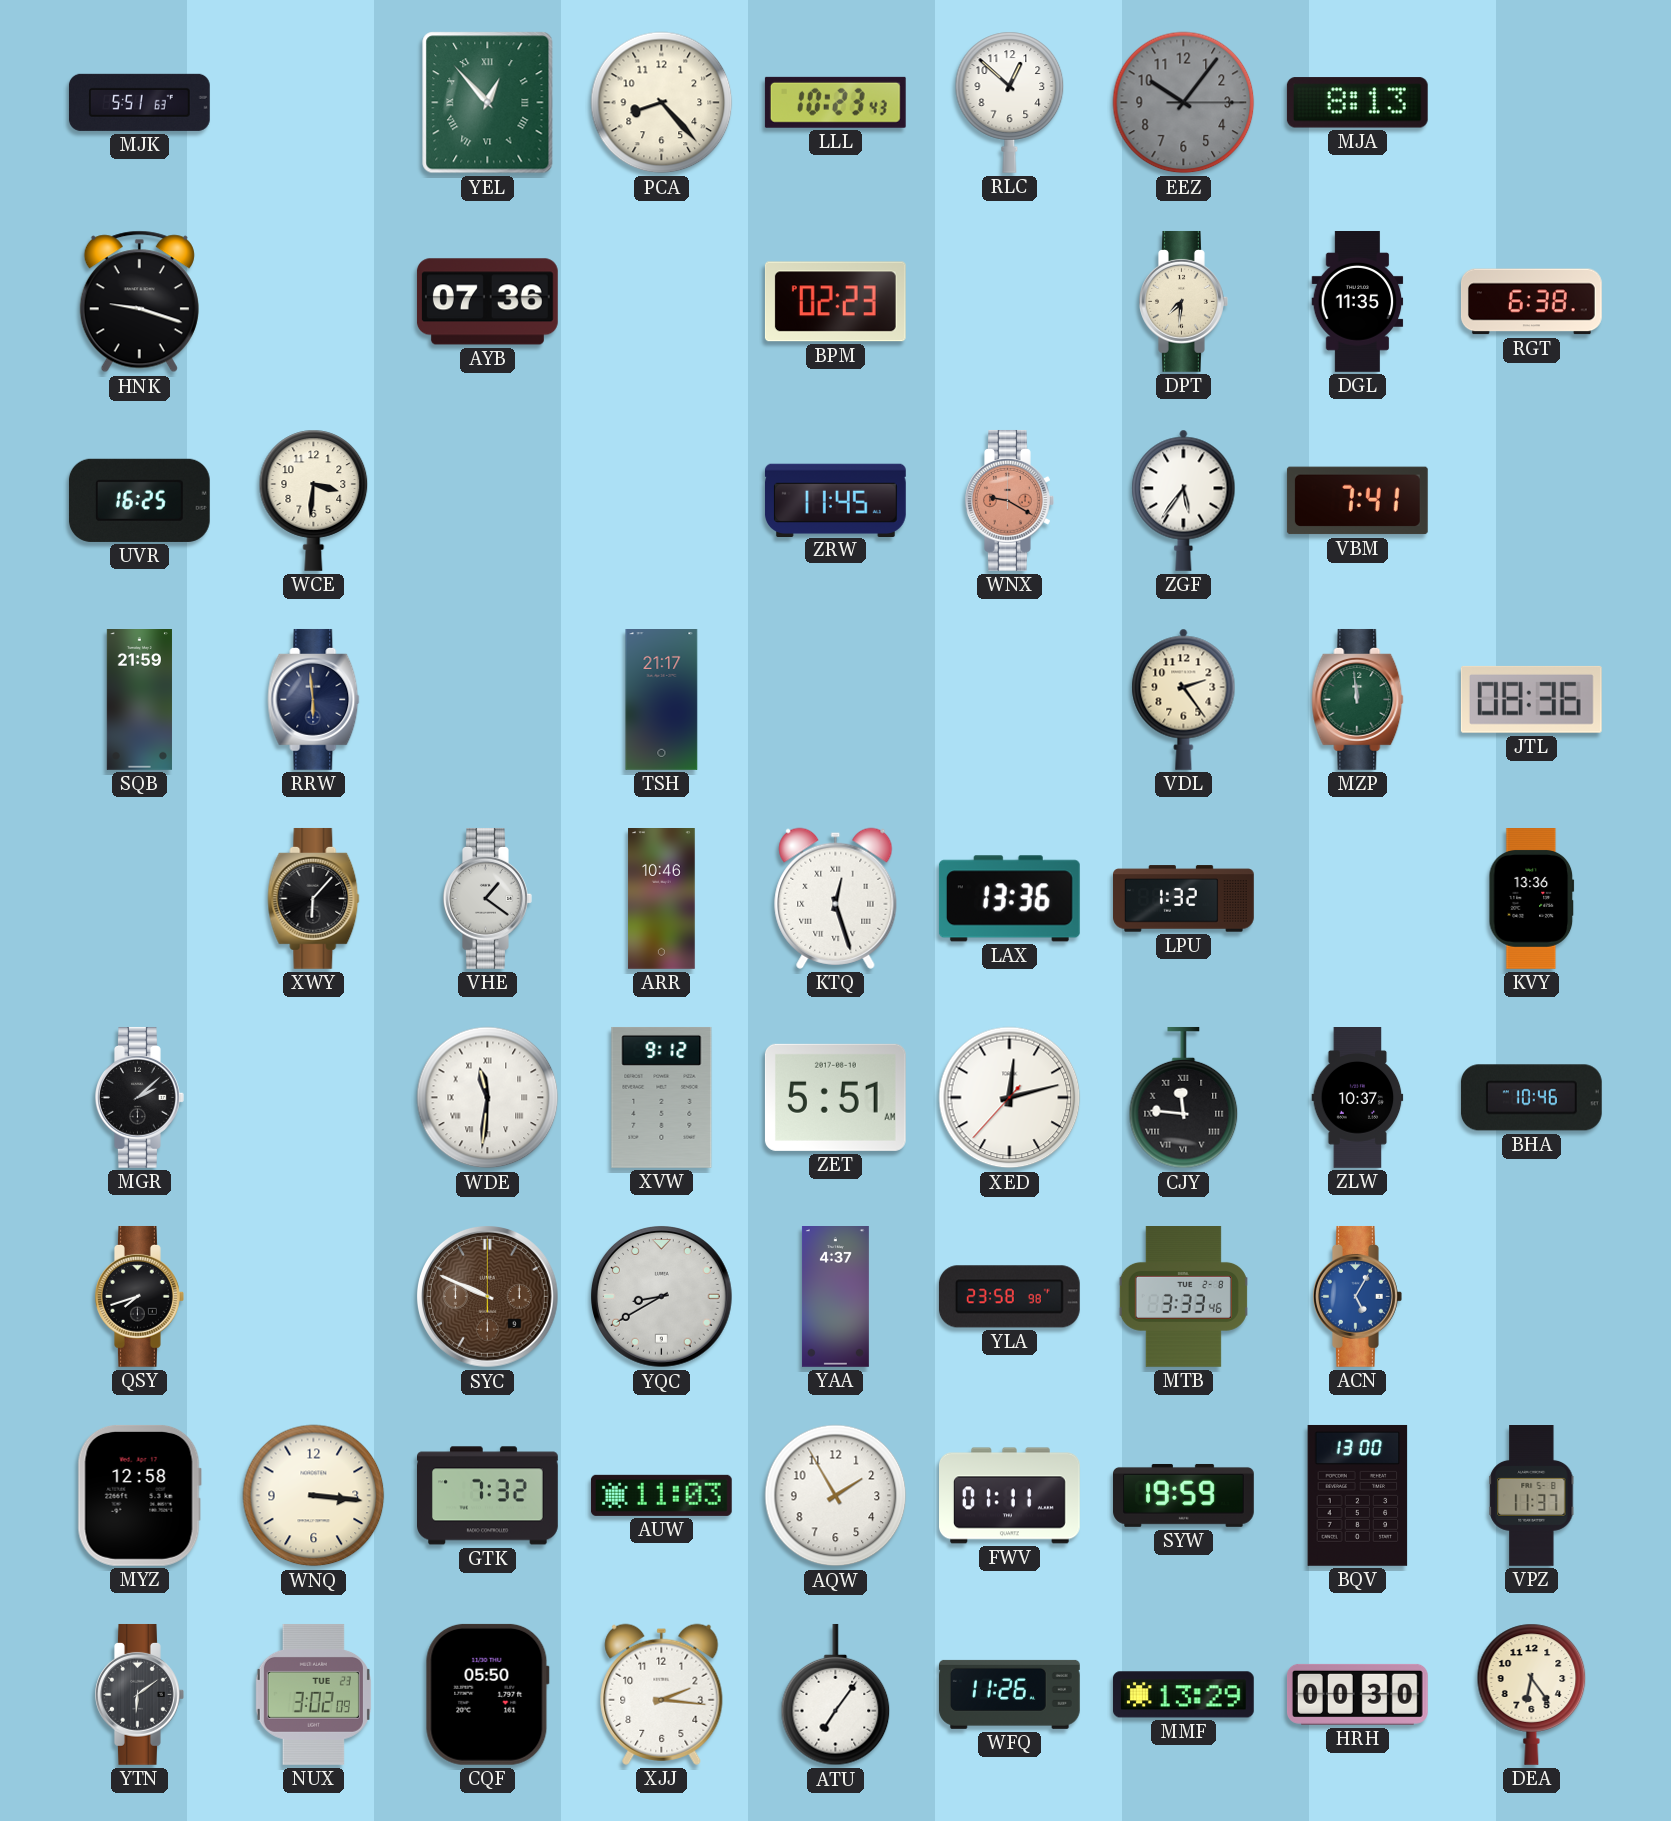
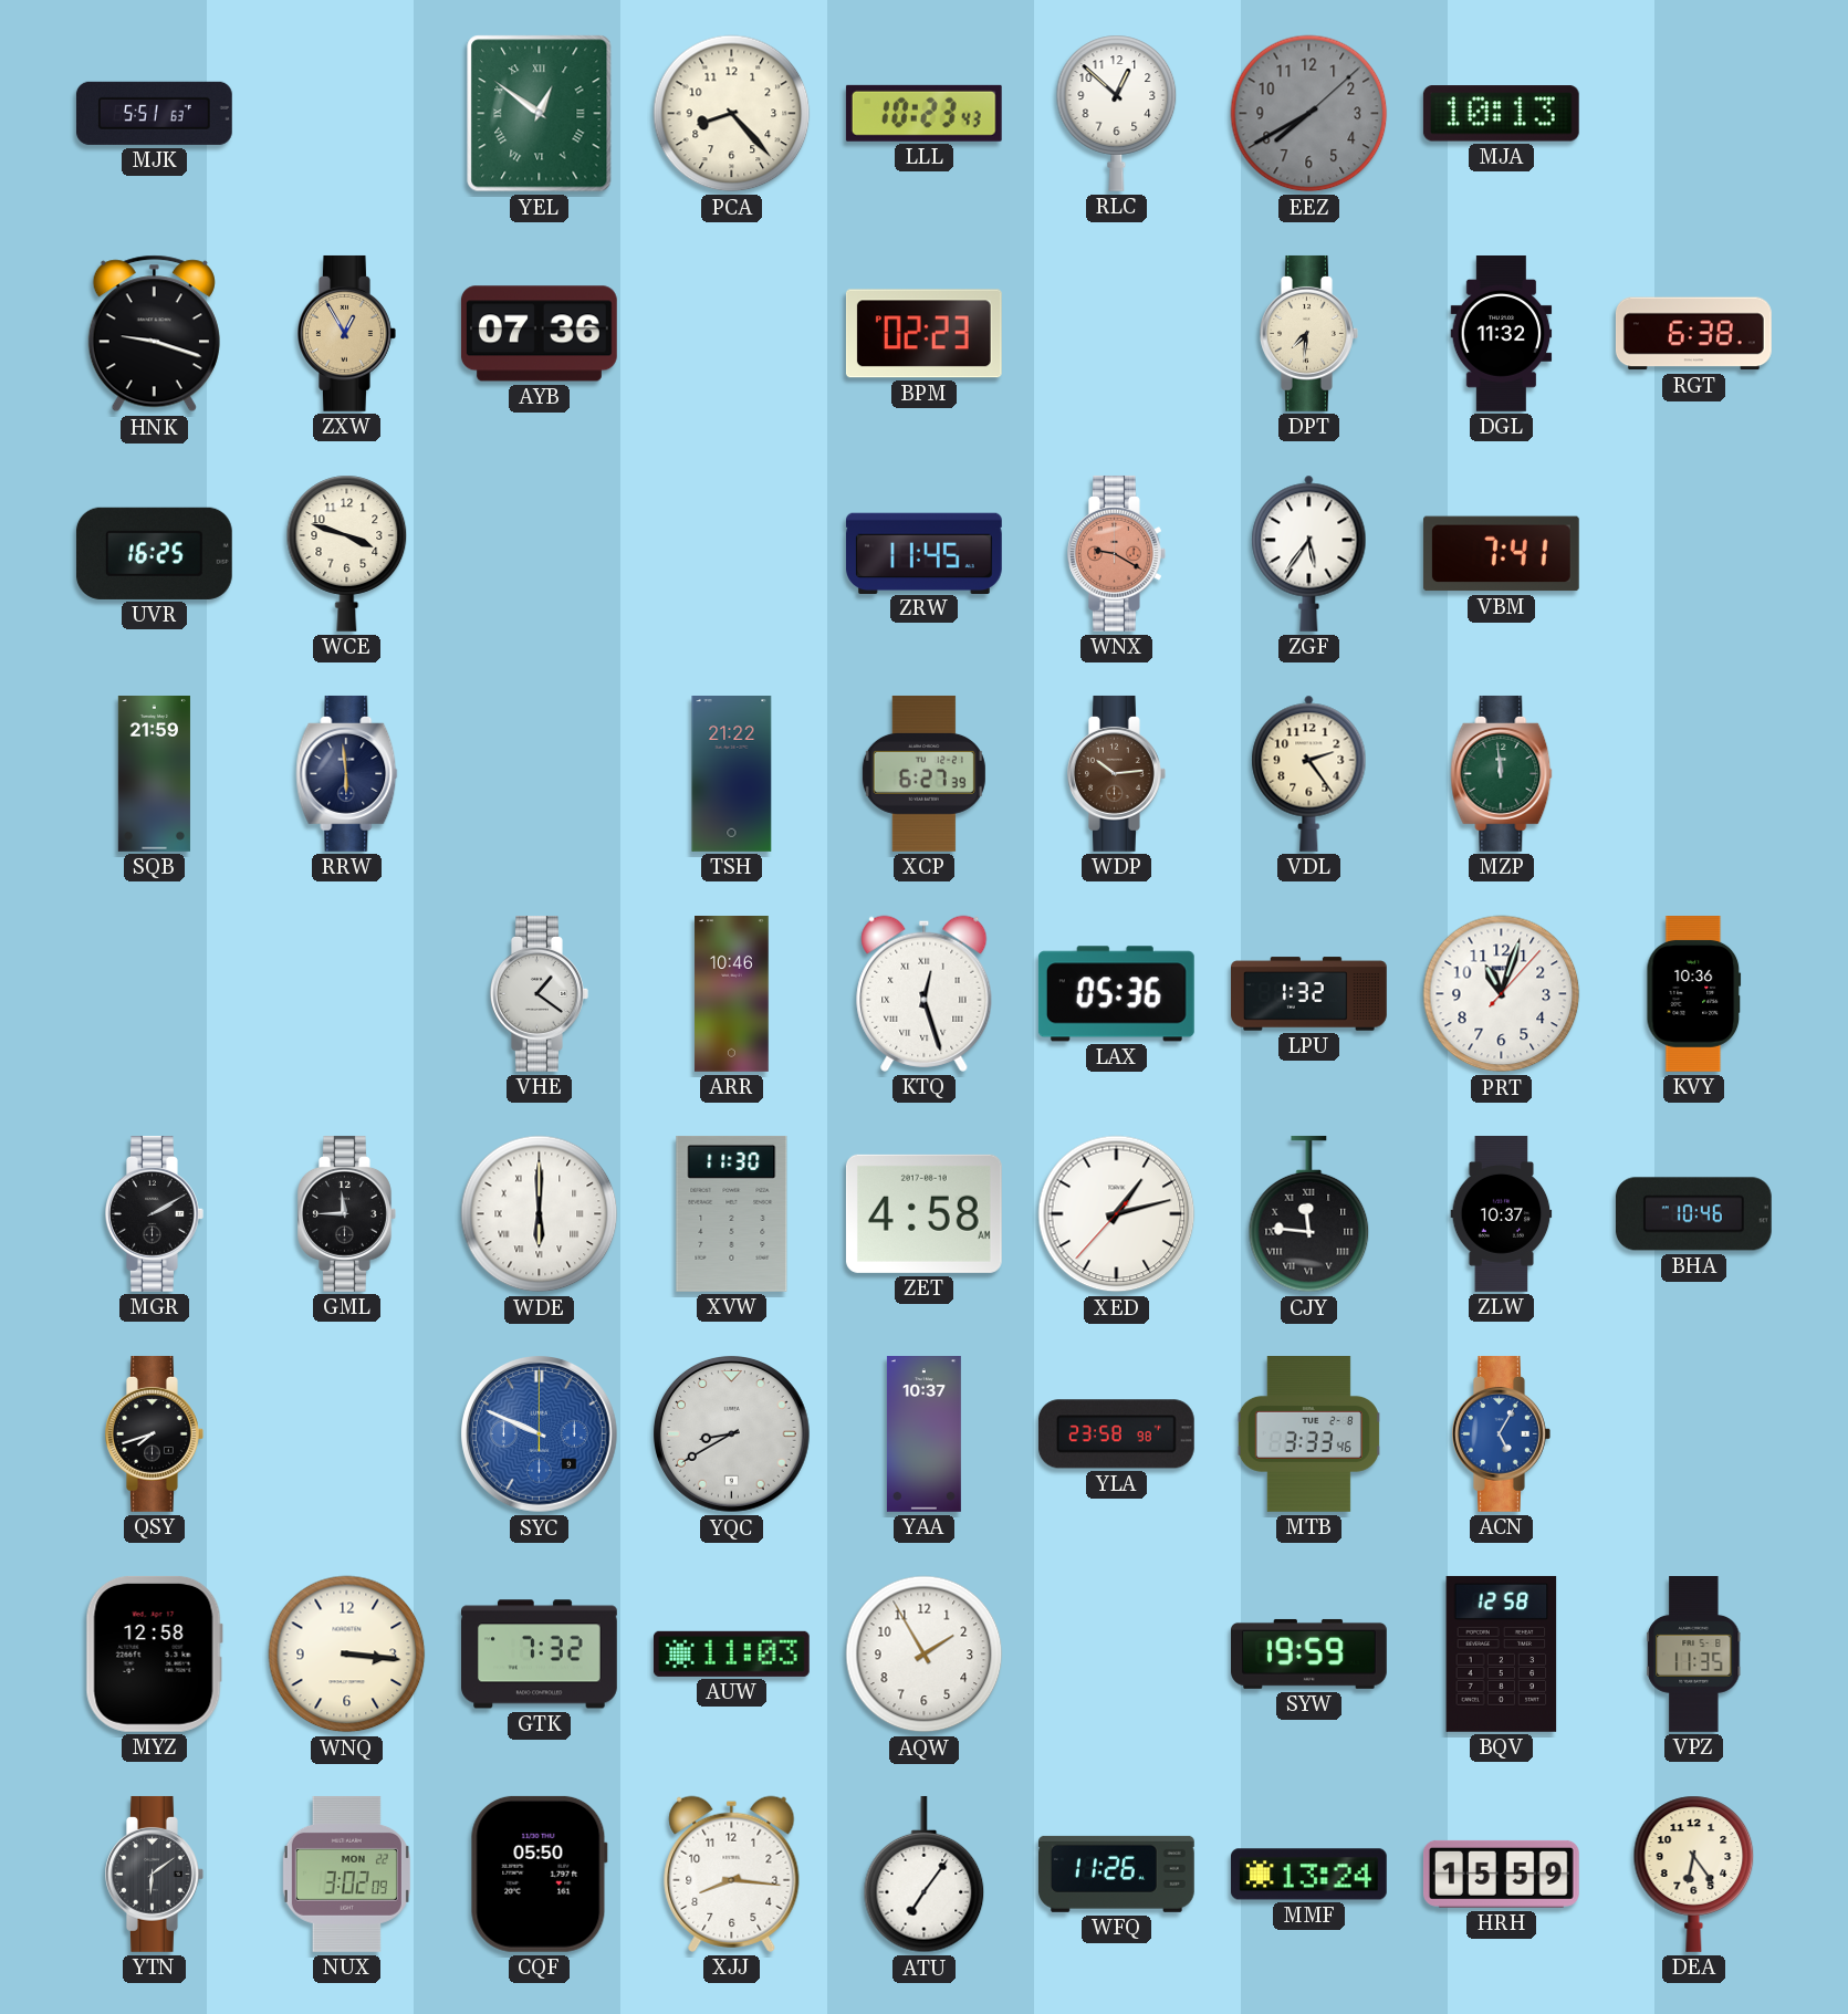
YEL: 12:53 -> 12:51 (540, 114)
EEZ: 10:06 -> 7:40 (1309, 114)
MJA: 8:13 -> 10:13 (1501, 114)
ZXW: none -> 12:55 (347, 333)
DGL: 11:35 -> 11:32 (1502, 334)
WCE: 3:31 -> 3:48 (347, 553)
TSH: 21:17 -> 21:22 (732, 774)
XCP: none -> 6:27 (923, 773)
WDP: none -> 10:14 (1117, 773)
JTL: 08:36 -> none (1531, 699)
XWY: 6:07 -> none (314, 898)
LAX: 13:36 -> 05:36 (1116, 994)
PRT: none -> 11:03 (1502, 994)
KVY: 13:36 -> 10:36 (1694, 994)
MGR: 2:08 -> 2:10 (155, 1213)
GML: none -> 11:45 (347, 1213)
WDE: 11:31 -> 6:00 (540, 1214)
XVW: 9:12 -> 11:30 (732, 1213)
ZET: 5:51 -> 4:58 (923, 1213)
XED: 12:12 -> 1:12 (1117, 1214)
SYC dial: brown -> blue (540, 1434)
YAA: 4:37 -> 10:37 (923, 1434)
FWV: 01:11 -> none (1010, 1496)
BQV: 13:00 -> 12:58 (1502, 1653)
VPZ: 11:37 -> 11:35 (1694, 1655)
NUX date: TUE 23 -> MON 22 (346, 1874)
XJJ: 2:16 -> 8:16 (732, 1874)
MMF: 13:29 -> 13:24 (1308, 1875)
HRH: 00:30 -> 15:59 (1501, 1874)
